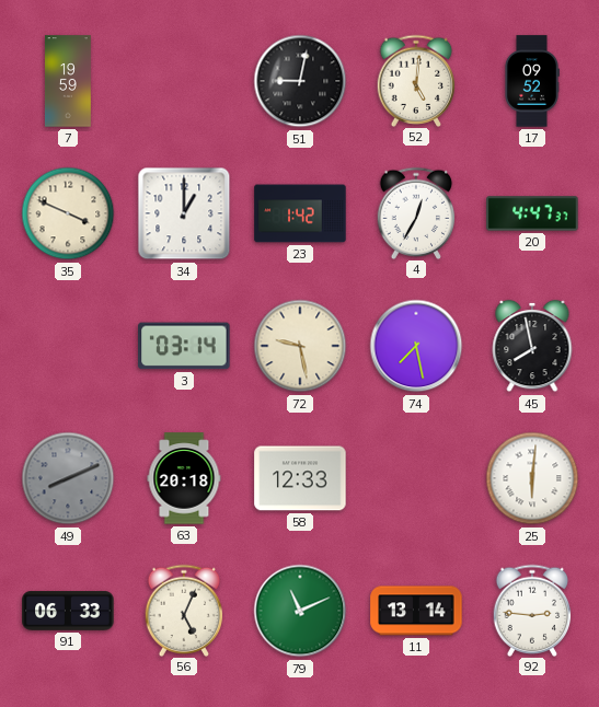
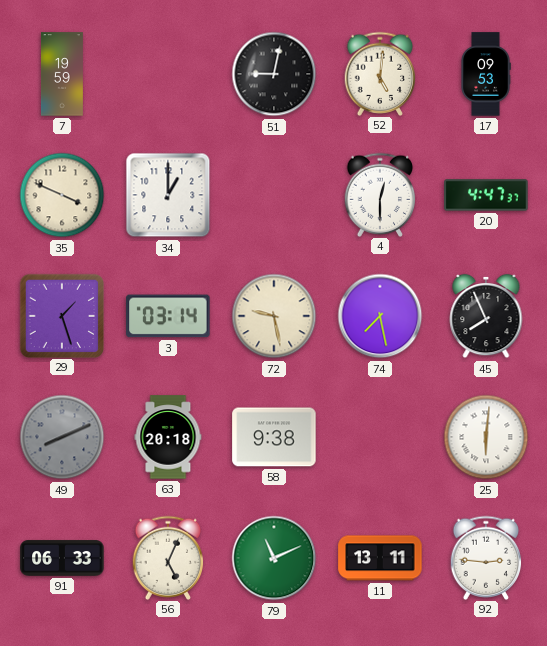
17: 09:52 -> 09:53 (486, 74)
23: 1:42 -> none (300, 213)
4: 12:35 -> 12:30 (380, 194)
29: none -> 1:27 (61, 315)
45: 7:58 -> 7:56 (486, 316)
58: 12:33 -> 9:38 (274, 437)
11: 13:14 -> 13:11 (380, 558)
